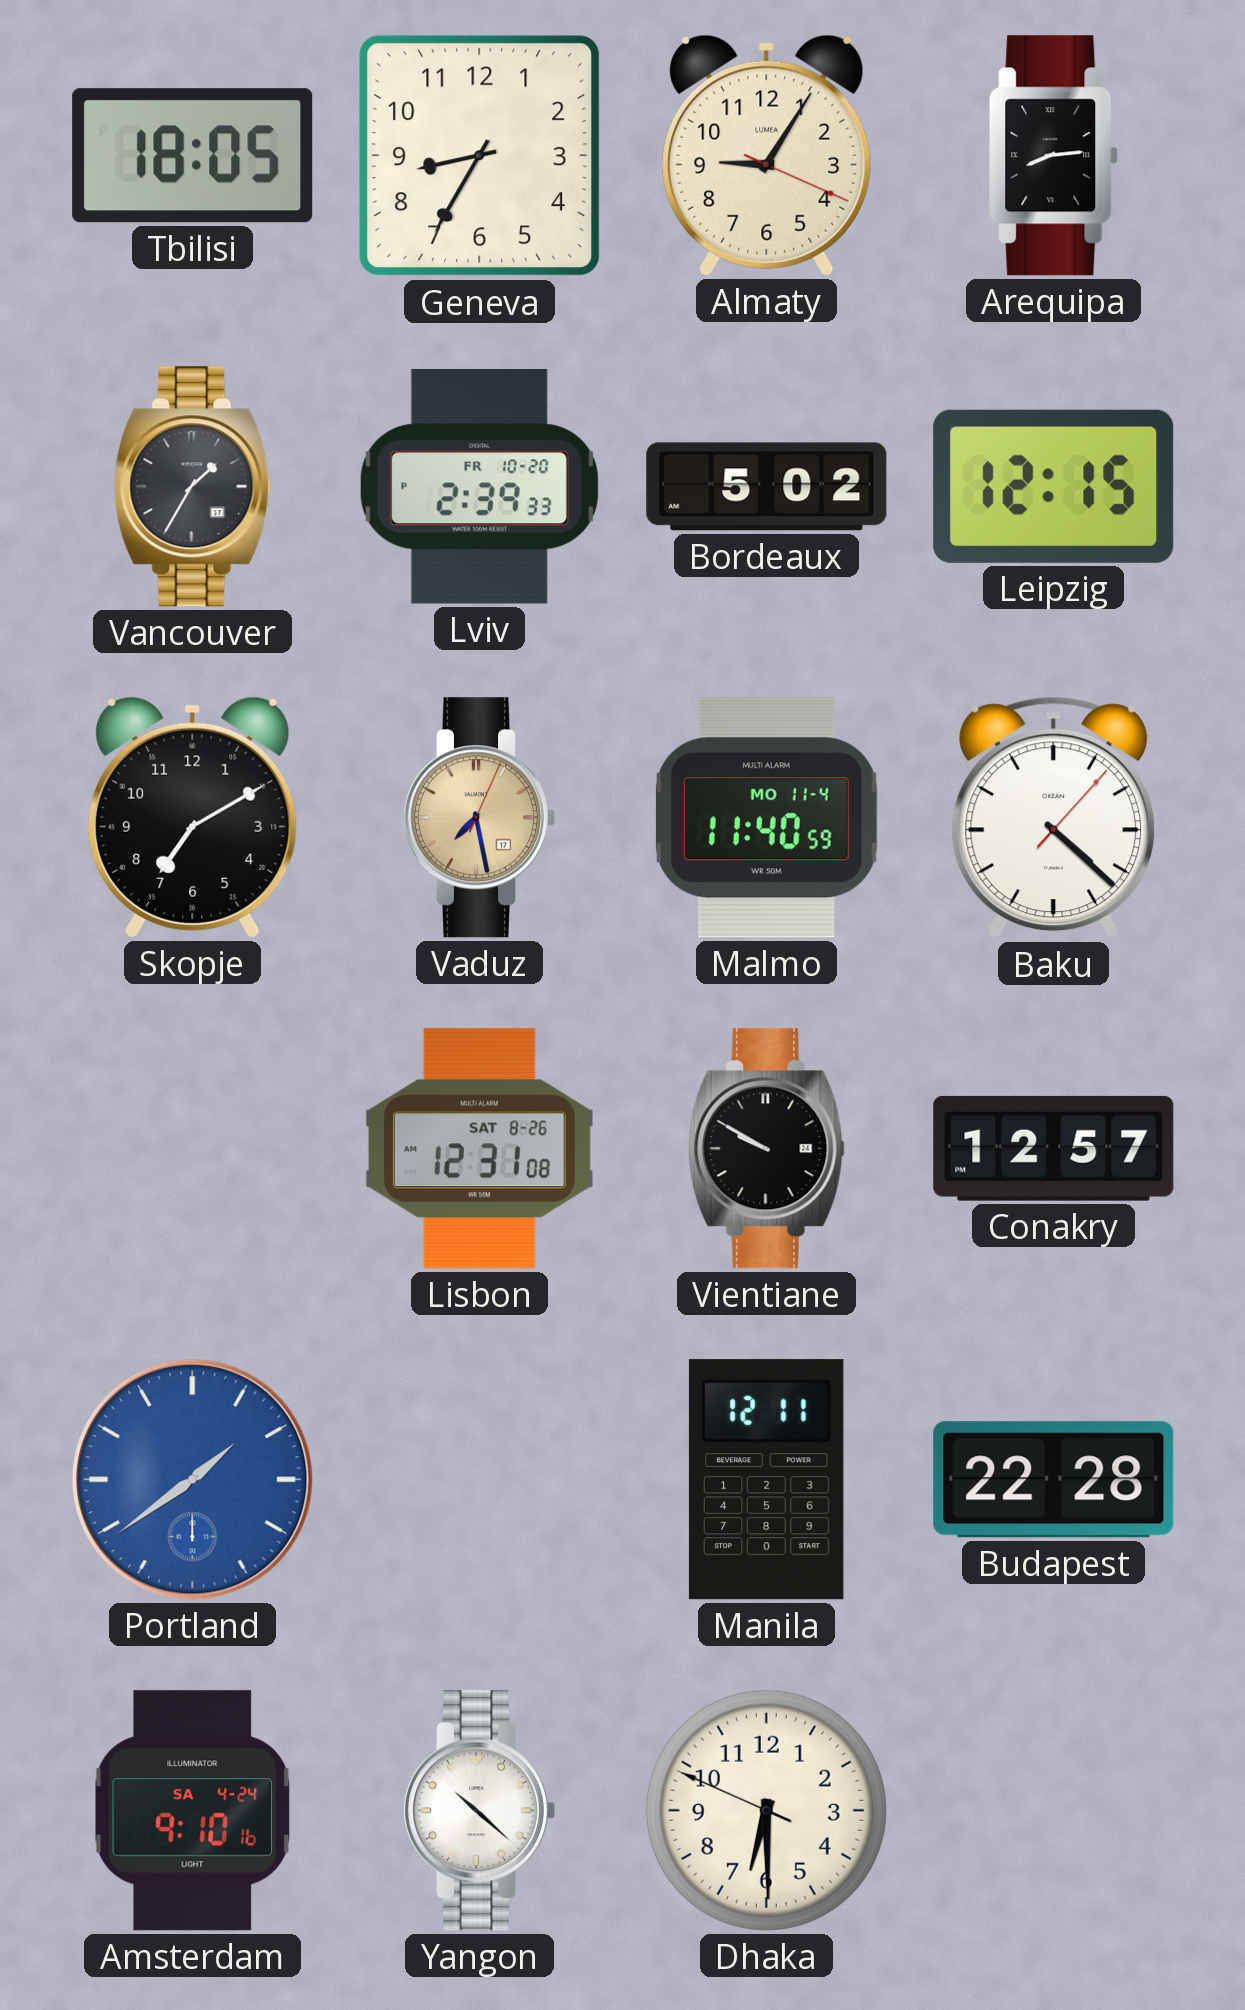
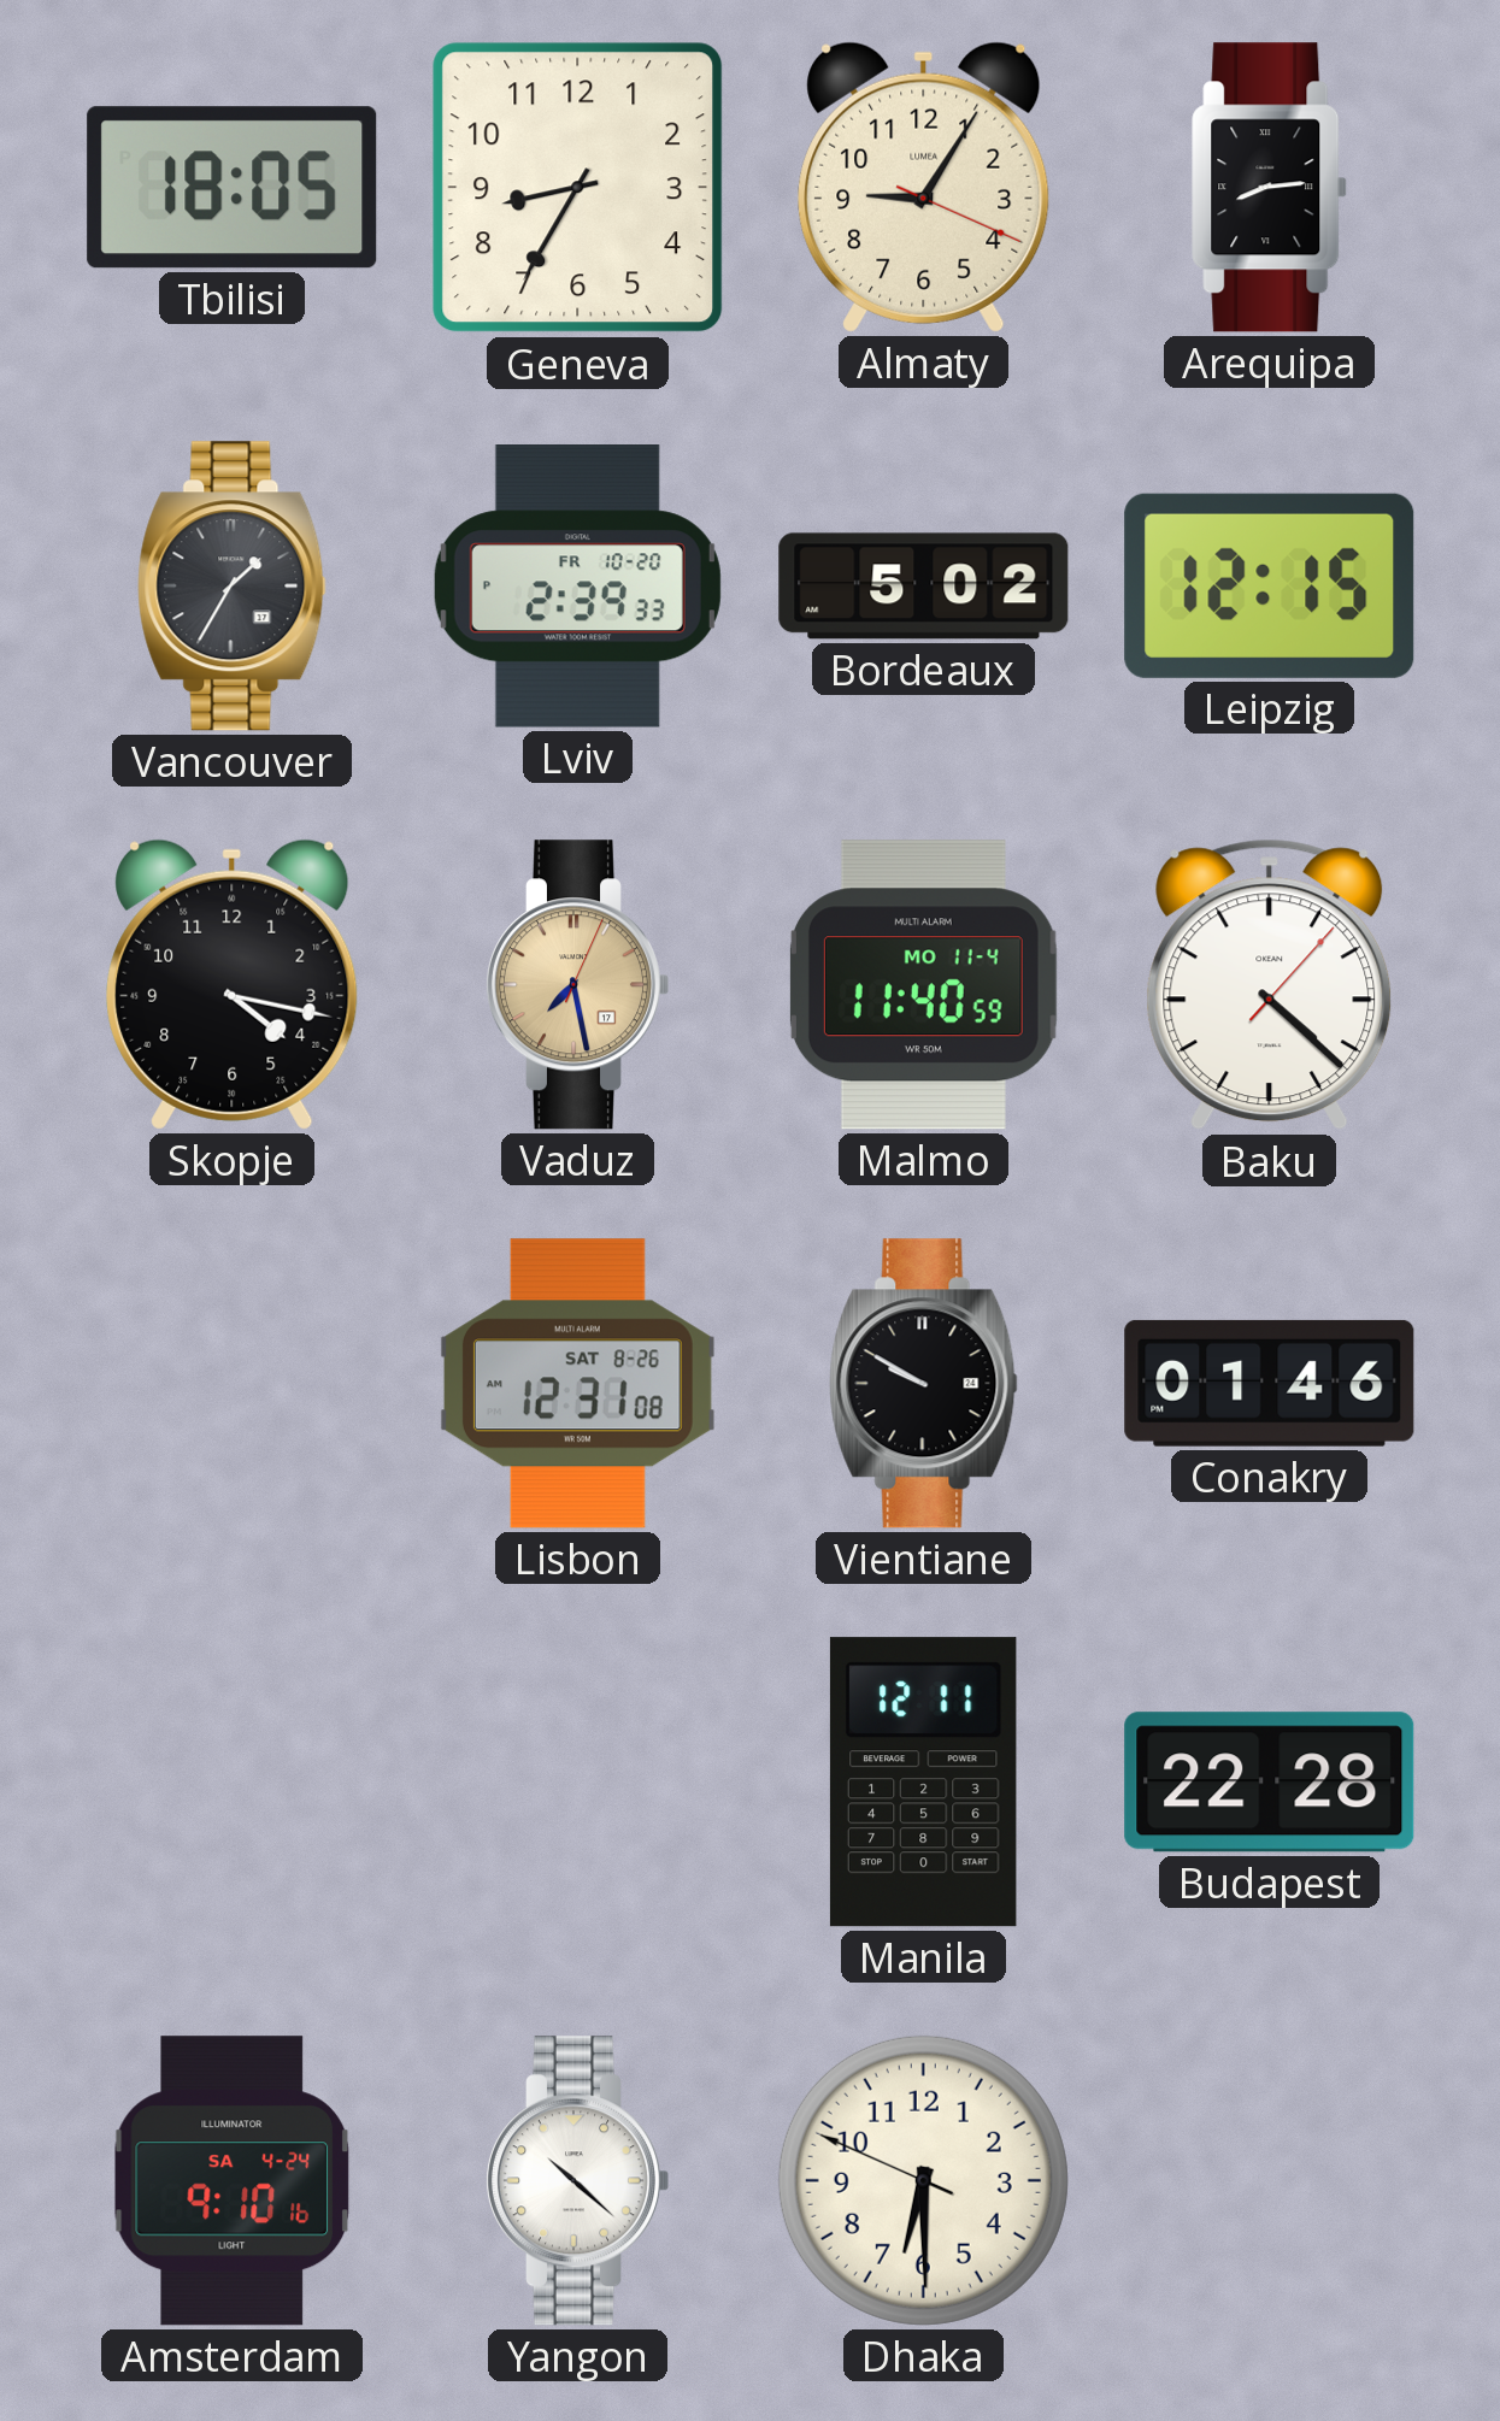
Skopje: 7:10 -> 4:17 (233, 984)
Conakry: 12:57 -> 01:46 (1270, 1383)
Portland: 1:39 -> none (193, 1480)
